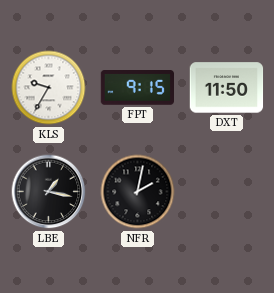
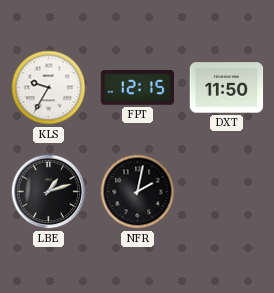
FPT: 9:15 -> 12:15 (137, 88)
LBE: 1:17 -> 1:12 (49, 192)
